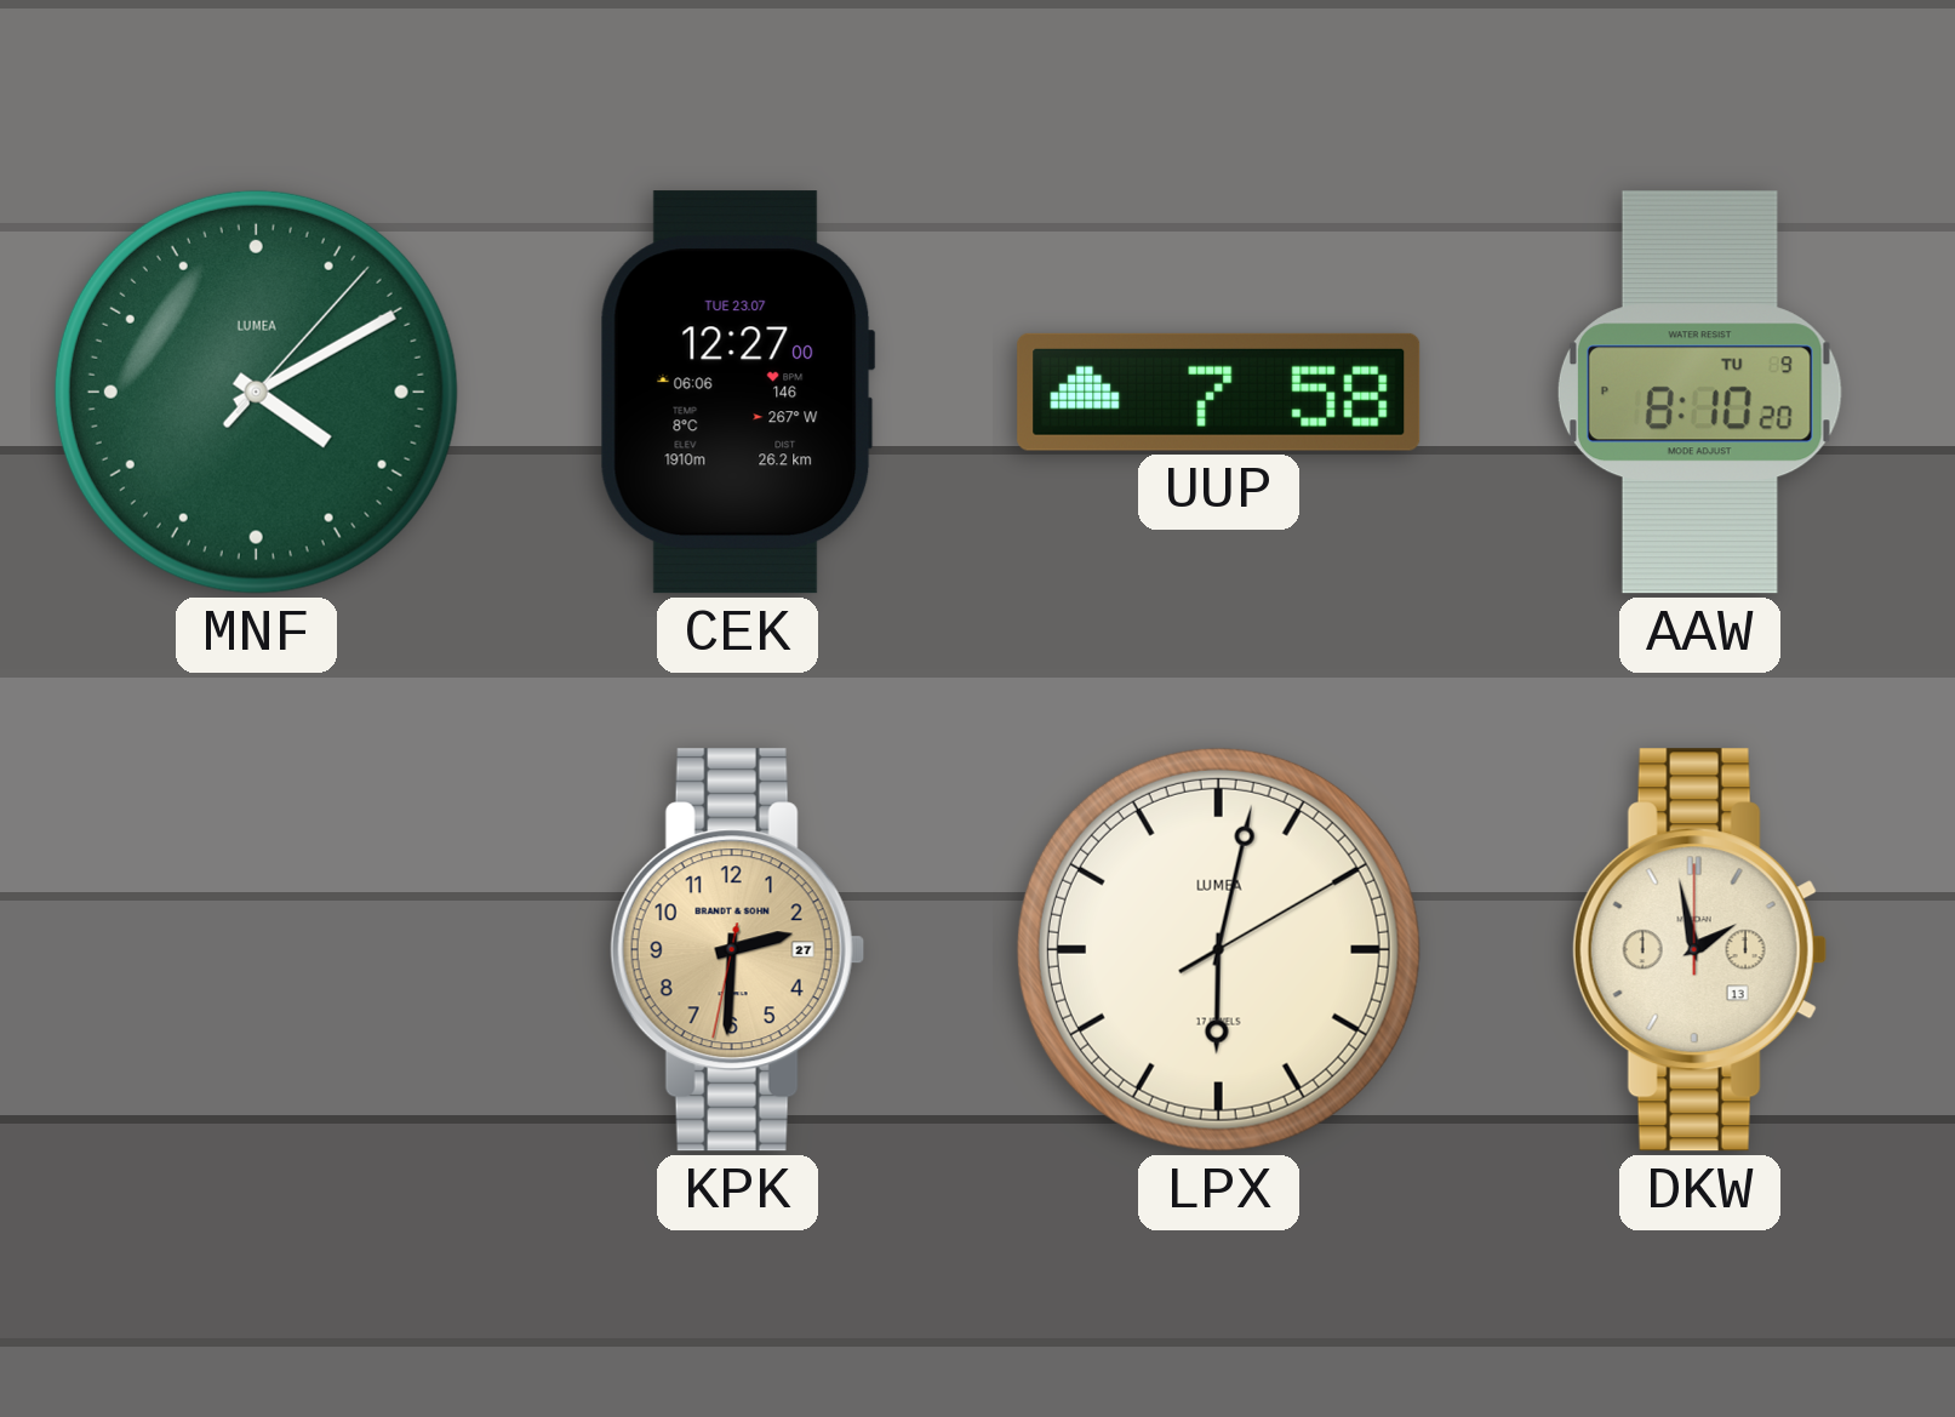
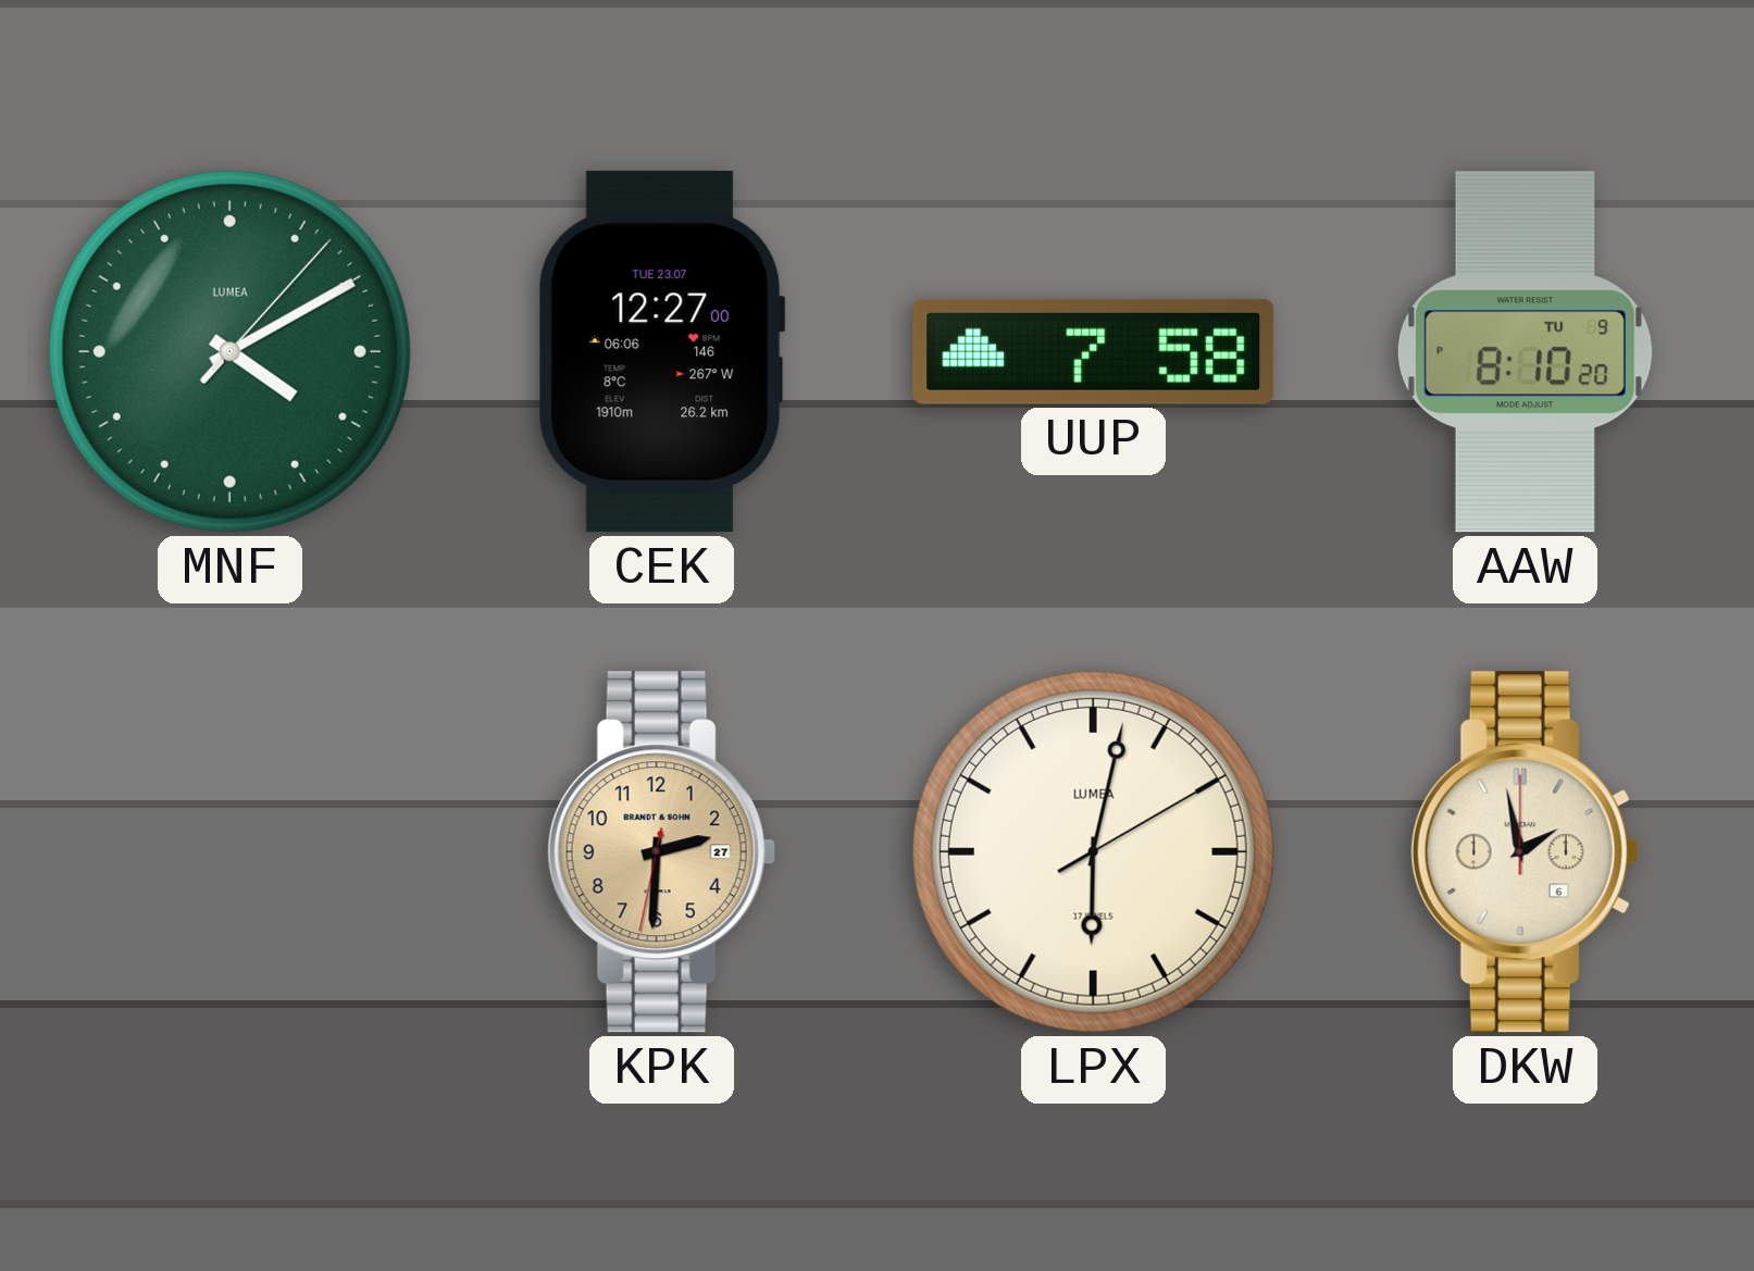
DKW date: 13 -> 6 (1525, 852)
